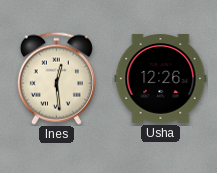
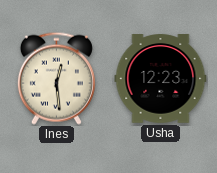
Usha: 12:26 -> 12:23 (161, 79)
